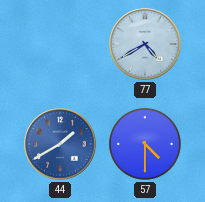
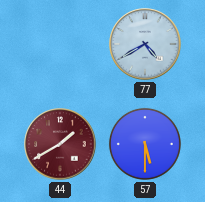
44 dial: blue -> burgundy (60, 144)
57: 4:30 -> 5:30 (145, 144)
